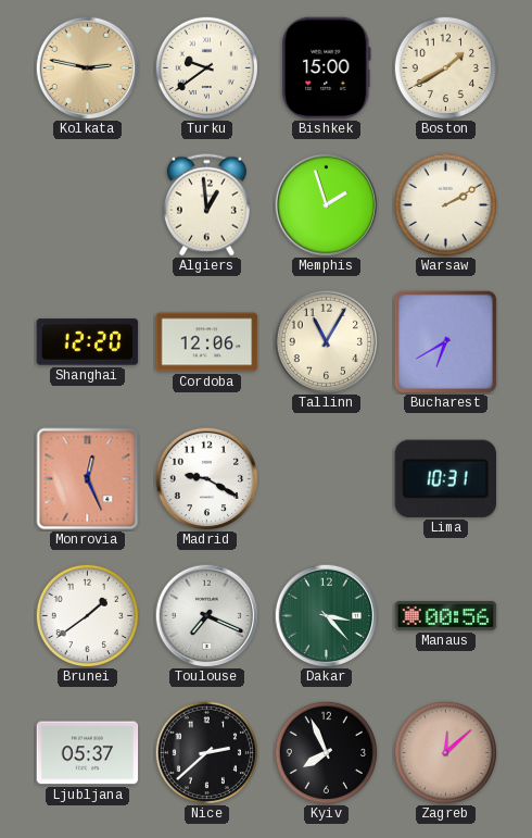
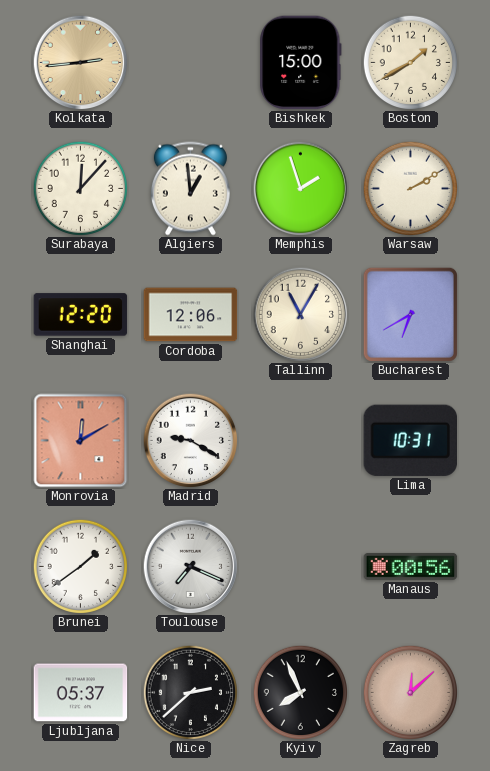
Kolkata: 2:47 -> 2:44 (80, 62)
Turku: 9:39 -> none (206, 67)
Surabaya: none -> 12:07 (80, 188)
Monrovia: 12:26 -> 12:10 (81, 441)
Dakar: 3:23 -> none (326, 615)
